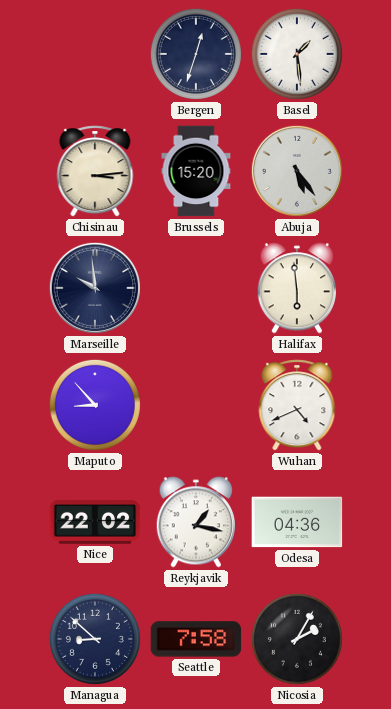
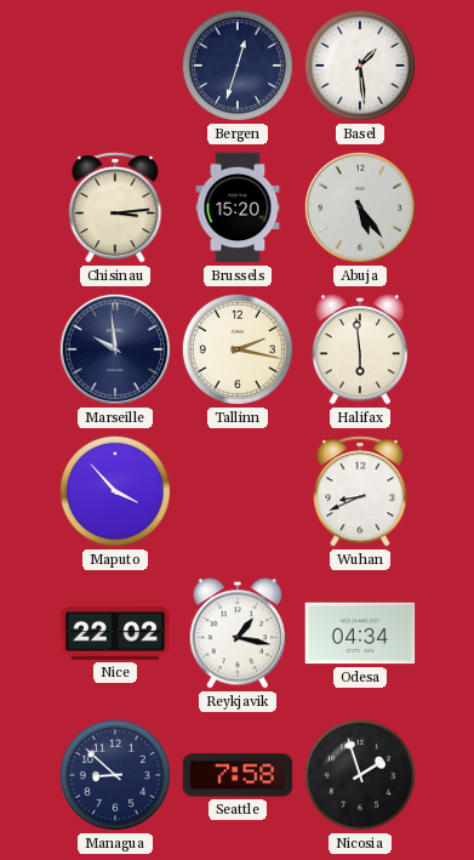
Tallinn: none -> 2:17 (238, 349)
Maputo: 8:53 -> 3:53 (115, 491)
Wuhan: 4:41 -> 8:41 (360, 491)
Odesa: 04:36 -> 04:34 (360, 633)
Nicosia: 2:05 -> 1:57 (360, 775)
